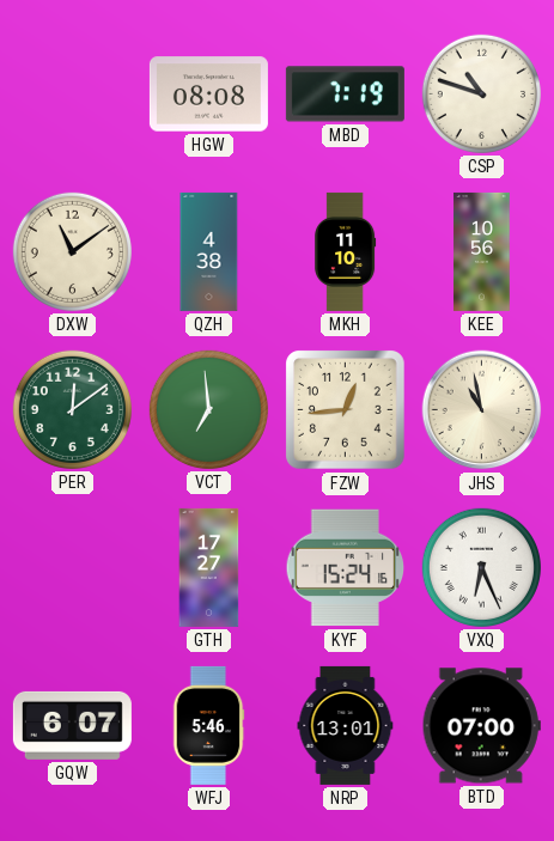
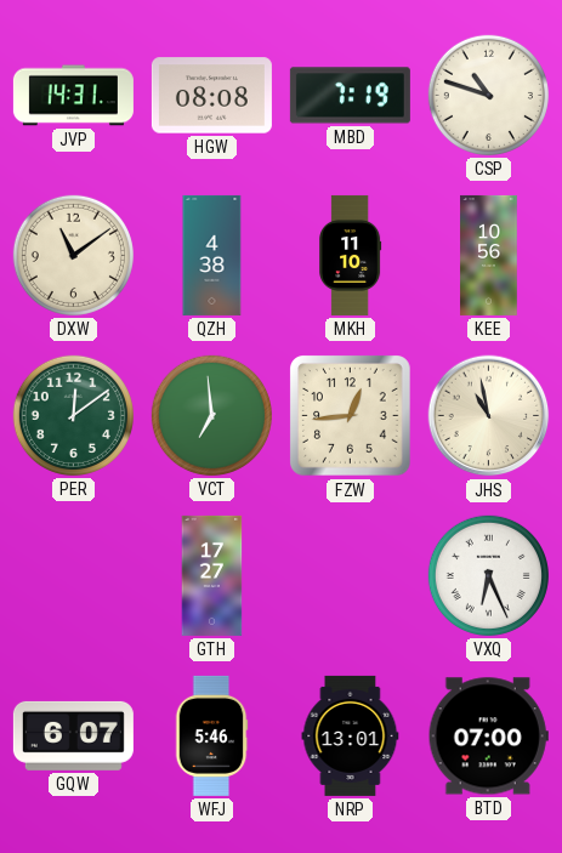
JVP: none -> 14:31 (73, 96)
KYF: 15:24 -> none (346, 568)
